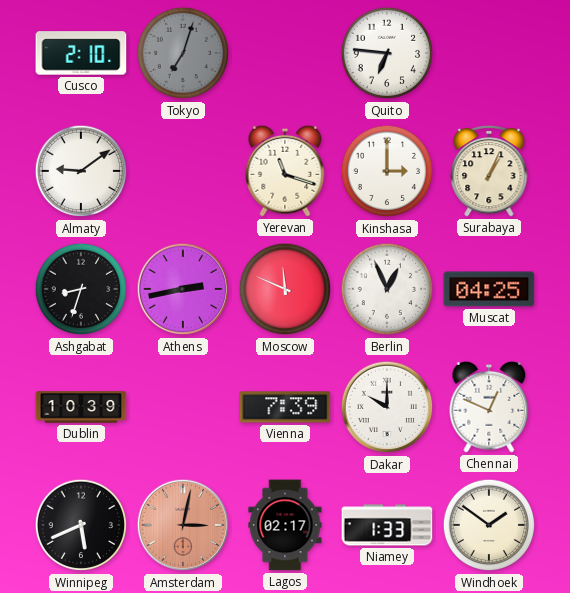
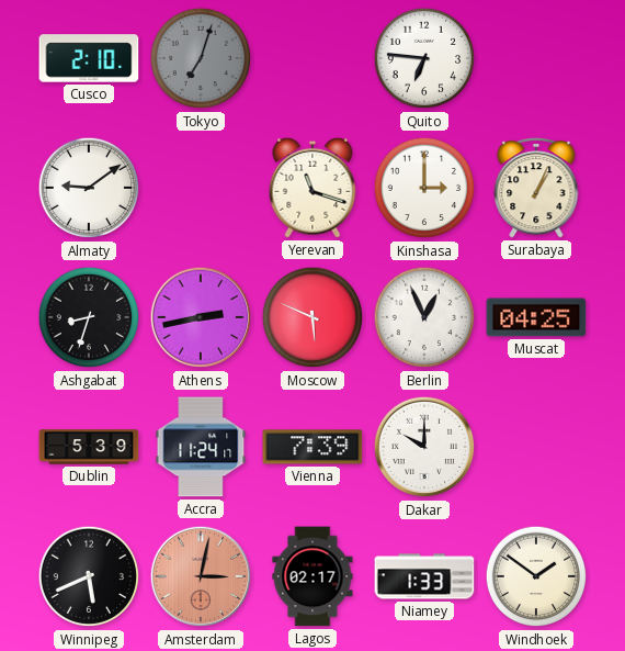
Moscow: 11:49 -> 5:49 (312, 317)
Dublin: 10:39 -> 5:39 (89, 447)
Accra: none -> 11:24 (201, 447)
Chennai: 12:49 -> none (489, 407)
